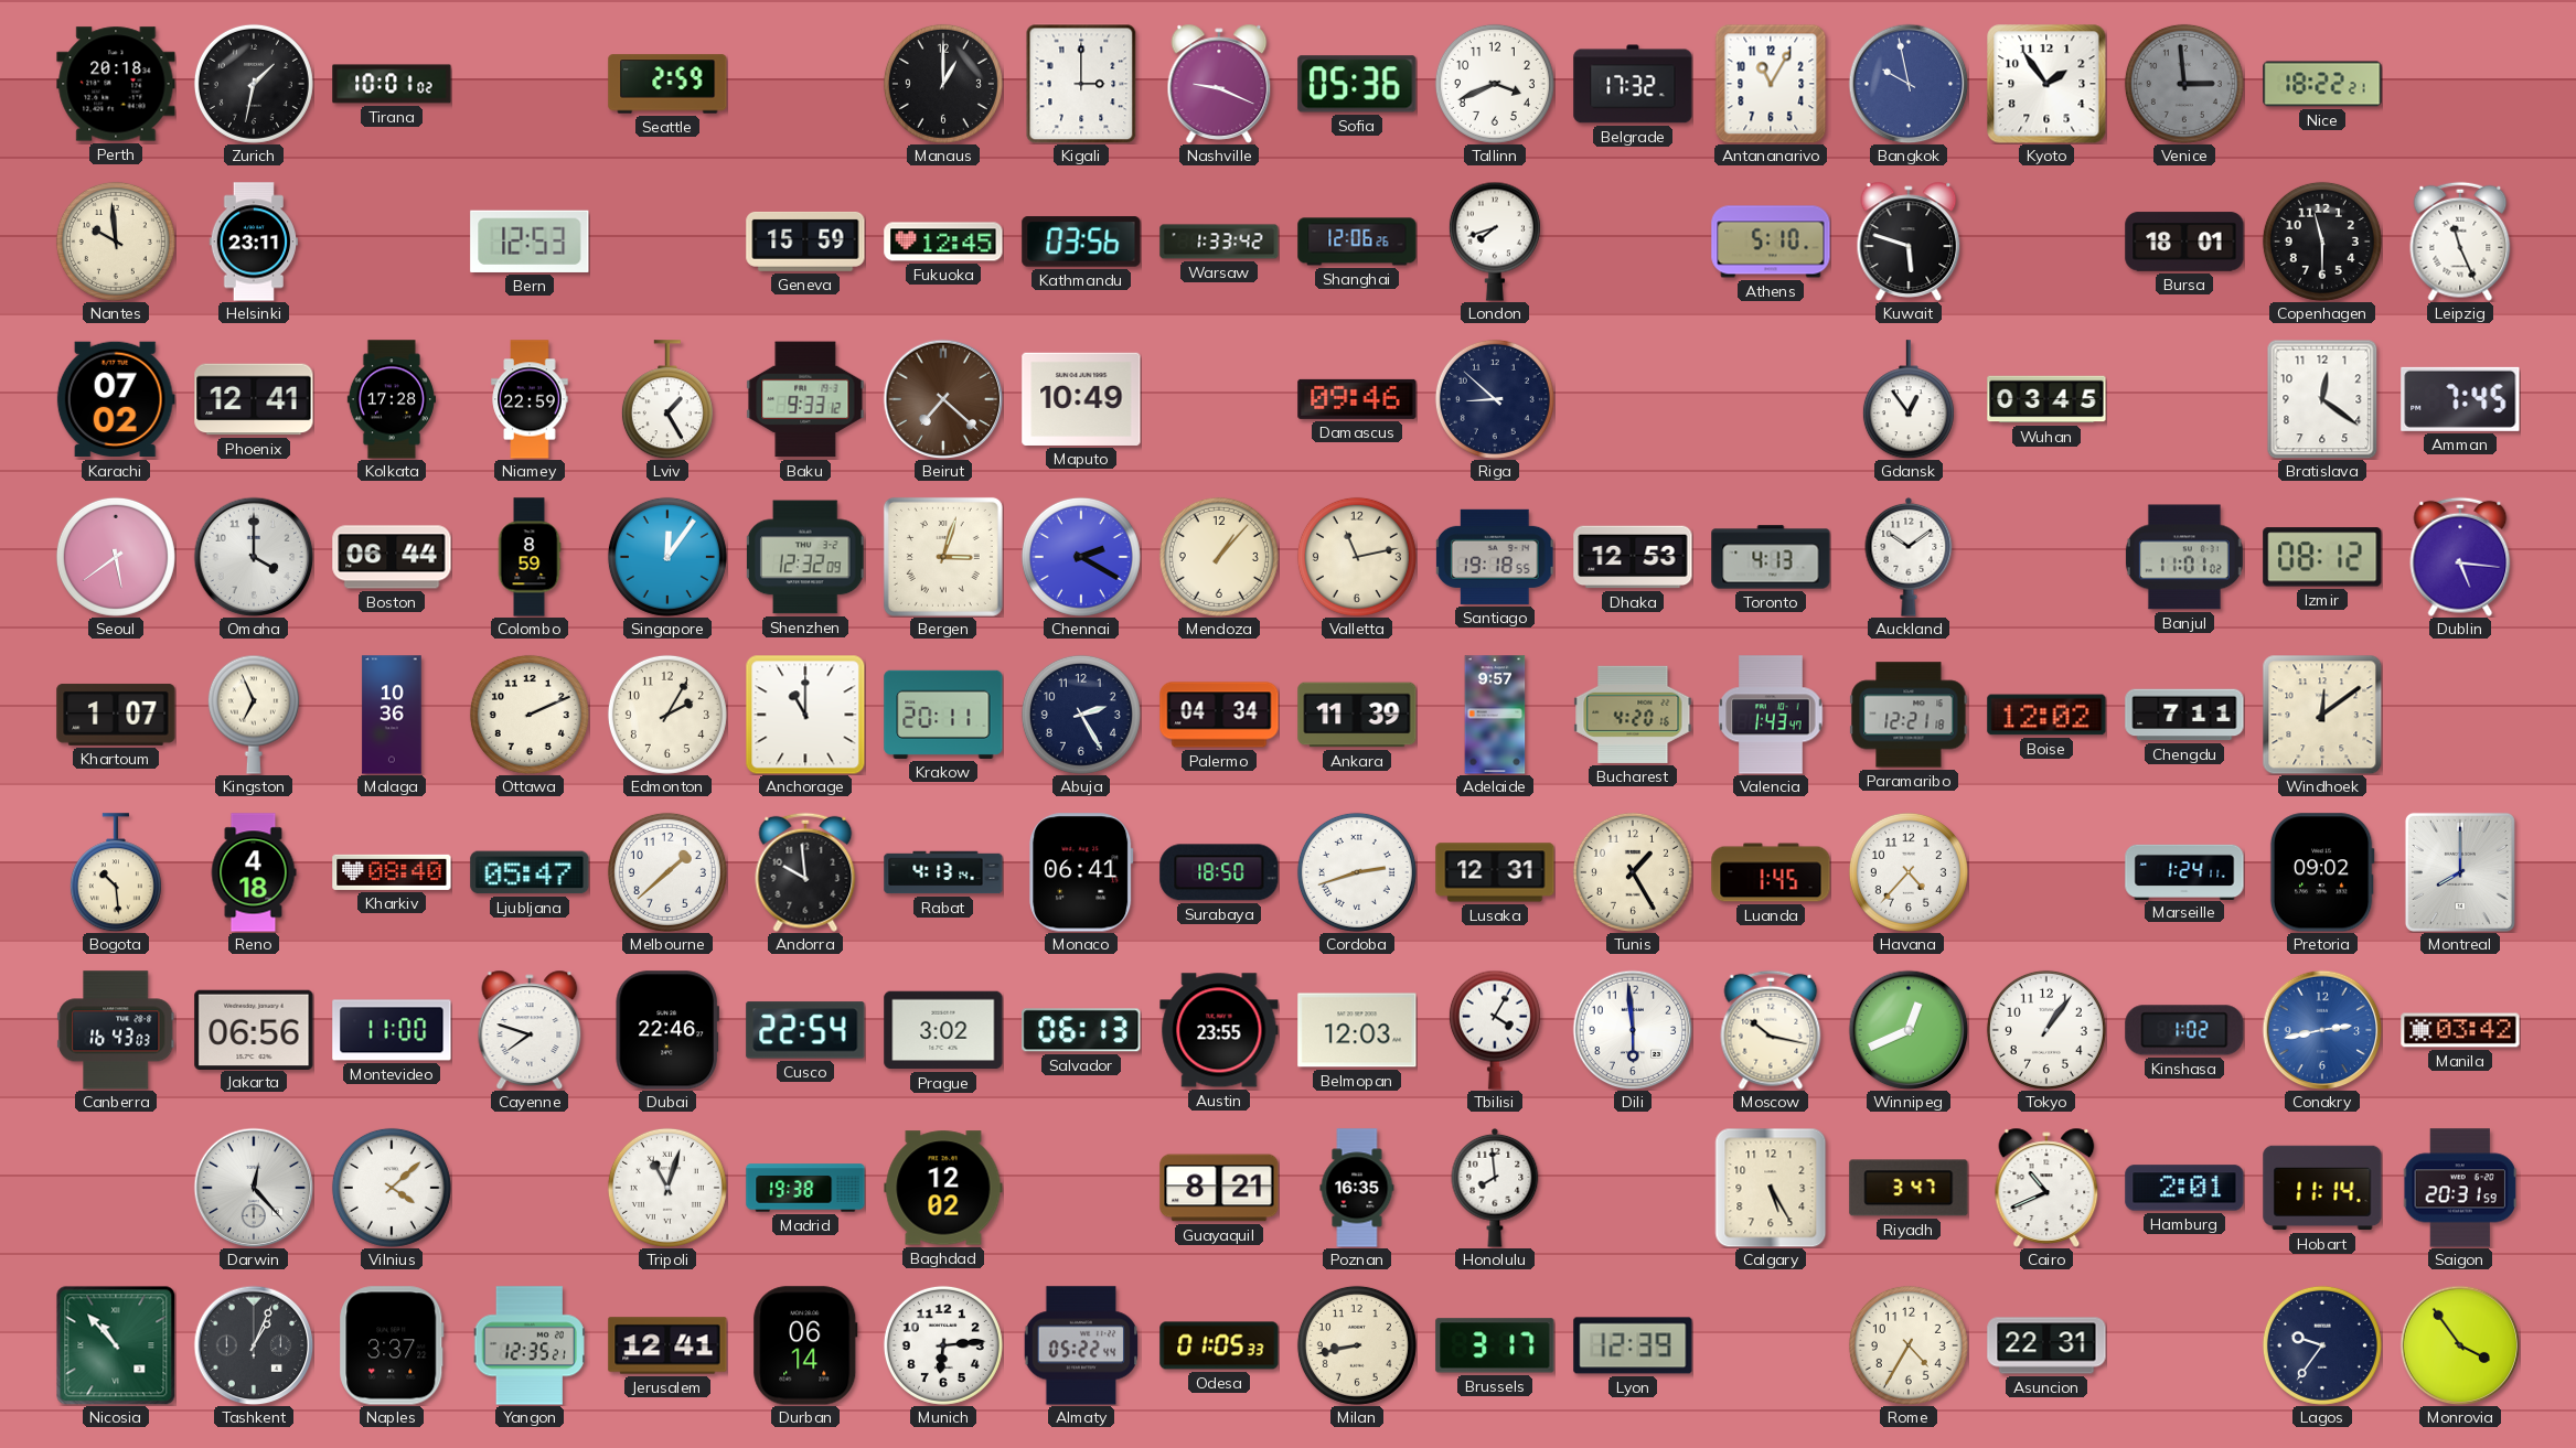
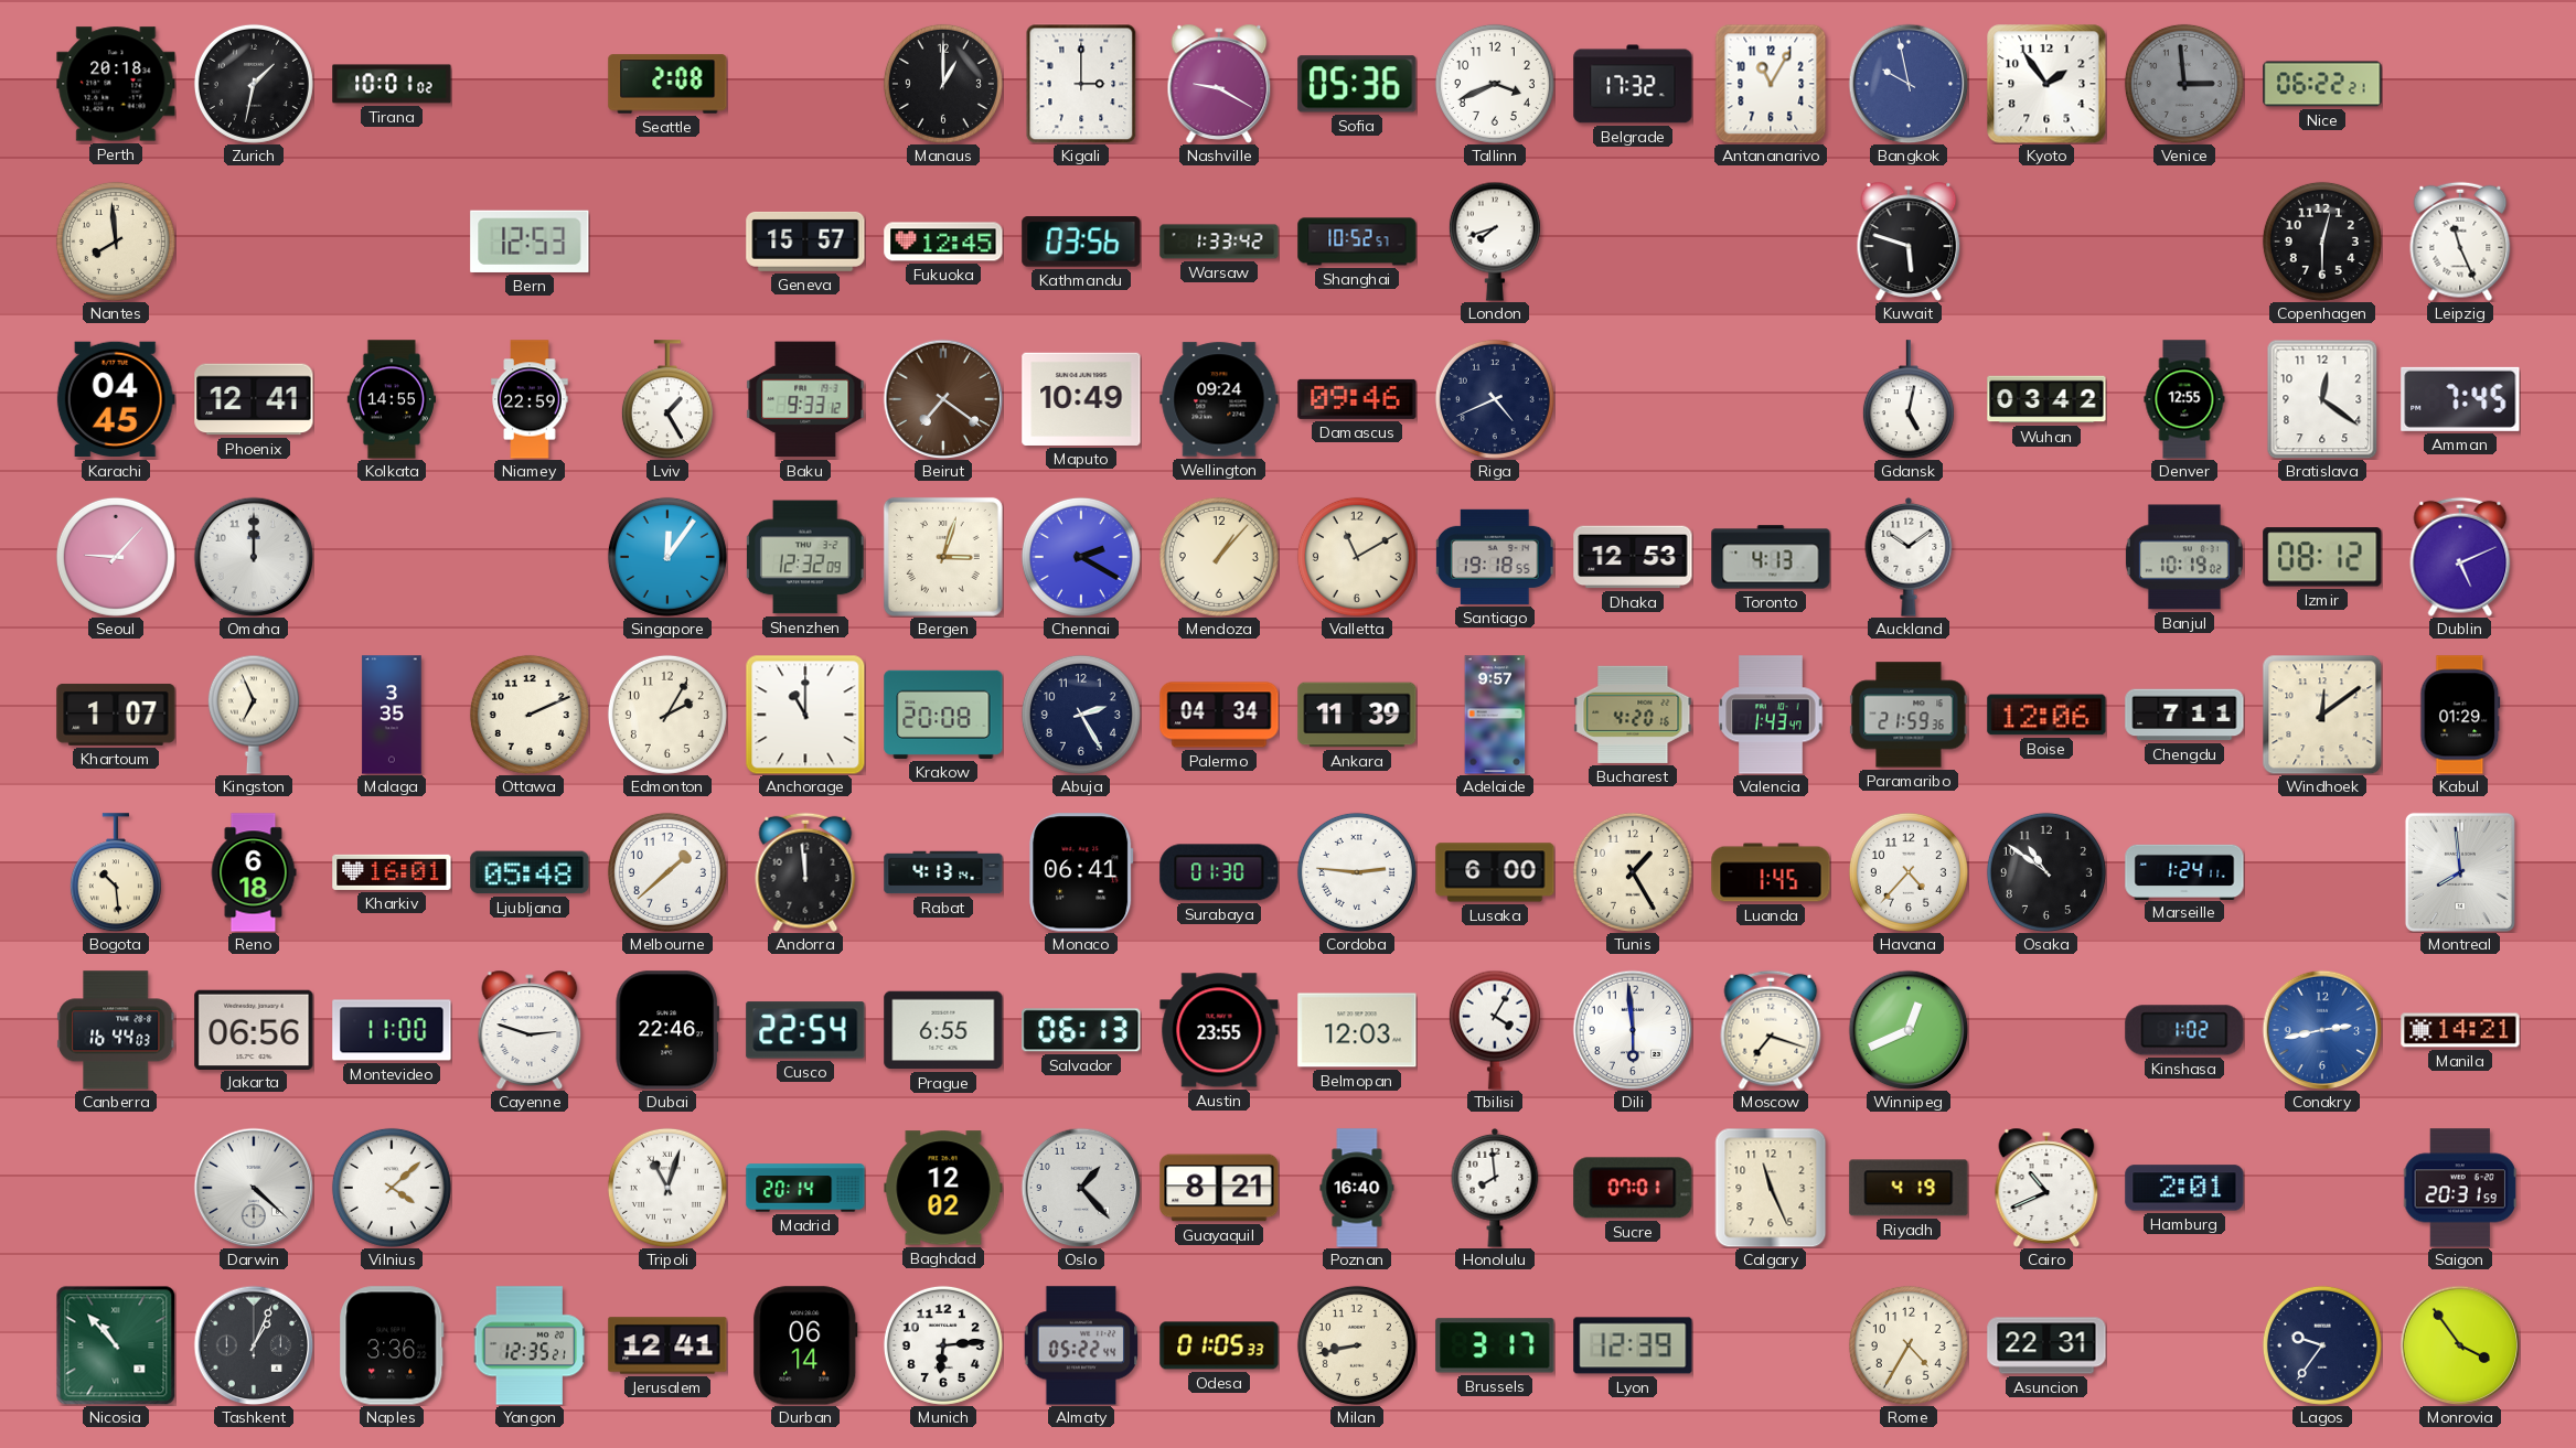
Seattle: 2:59 -> 2:08 (667, 84)
Nashville: 9:19 -> 9:20 (1219, 84)
Nice: 18:22 -> 06:22 (2322, 84)
Nantes: 9:59 -> 7:59 (116, 242)
Helsinki: 23:11 -> none (254, 242)
Geneva: 15:59 -> 15:57 (805, 242)
Shanghai: 12:06 -> 10:52 (1357, 242)
Athens: 5:10 -> none (1771, 242)
Bursa: 18:01 -> none (2184, 242)
Copenhagen: 11:30 -> 12:30 (2322, 242)
Karachi: 07:02 -> 04:45 (116, 399)
Kolkata: 17:28 -> 14:55 (391, 399)
Beirut: 7:22 -> 7:21 (943, 399)
Wellington: none -> 09:24 (1219, 399)
Riga: 8:52 -> 4:41 (1495, 399)
Gdansk: 12:54 -> 5:02 (1909, 399)
Wuhan: 03:45 -> 03:42 (2046, 399)
Denver: none -> 12:55 (2184, 399)
Seoul: 5:39 -> 9:07 (116, 557)
Omaha: 4:00 -> 12:00 (254, 557)
Boston: 06:44 -> none (392, 557)
Colombo: 8:59 -> none (530, 557)
Valletta: 11:13 -> 11:10 (1357, 557)
Banjul: 11:01 -> 10:19 (2184, 557)
Dublin: 5:16 -> 5:11 (2460, 557)
Malaga: 10:36 -> 3:35 (392, 715)
Krakow: 20:11 -> 20:08 (943, 715)
Paramaribo: 12:21 -> 21:59 (1909, 715)
Boise: 12:02 -> 12:06 (2046, 715)
Kabul: none -> 01:29 (2460, 715)
Reno: 4:18 -> 6:18 (254, 872)
Kharkiv: 08:40 -> 16:01 (392, 872)
Ljubljana: 05:47 -> 05:48 (530, 872)
Andorra: 9:59 -> 11:59 (805, 872)
Surabaya: 18:50 -> 01:30 (1219, 872)
Cordoba: 2:42 -> 2:46 (1357, 872)
Lusaka: 12:31 -> 6:00 (1495, 872)
Osaka: none -> 10:51 (2046, 872)
Pretoria: 09:02 -> none (2322, 872)
Montreal: 8:00 -> 7:59 (2460, 872)
Canberra: 16:43 -> 16:44 (116, 1030)
Cayenne: 7:48 -> 2:48 (530, 1030)
Prague: 3:02 -> 6:55 (943, 1030)
Moscow: 10:17 -> 7:18 (1771, 1030)
Tokyo: 1:06 -> none (2046, 1030)
Manila: 03:42 -> 14:21 (2460, 1030)
Darwin: 12:23 -> 4:22 (254, 1188)
Madrid: 19:38 -> 20:14 (805, 1188)
Oslo: none -> 1:23 (1081, 1188)
Poznan: 16:35 -> 16:40 (1357, 1188)
Sucre: none -> 07:01 (1633, 1188)
Calgary: 5:25 -> 11:26 (1771, 1188)
Riyadh: 3:47 -> 4:19 (1909, 1188)
Hobart: 11:14 -> none (2322, 1188)
Naples: 3:37 -> 3:36 (392, 1345)
